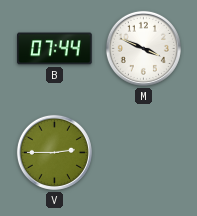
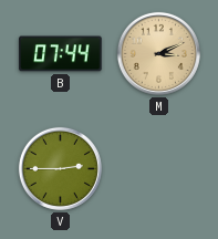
M: 3:49 -> 3:11 (158, 53)
M dial: white -> champagne (158, 53)
